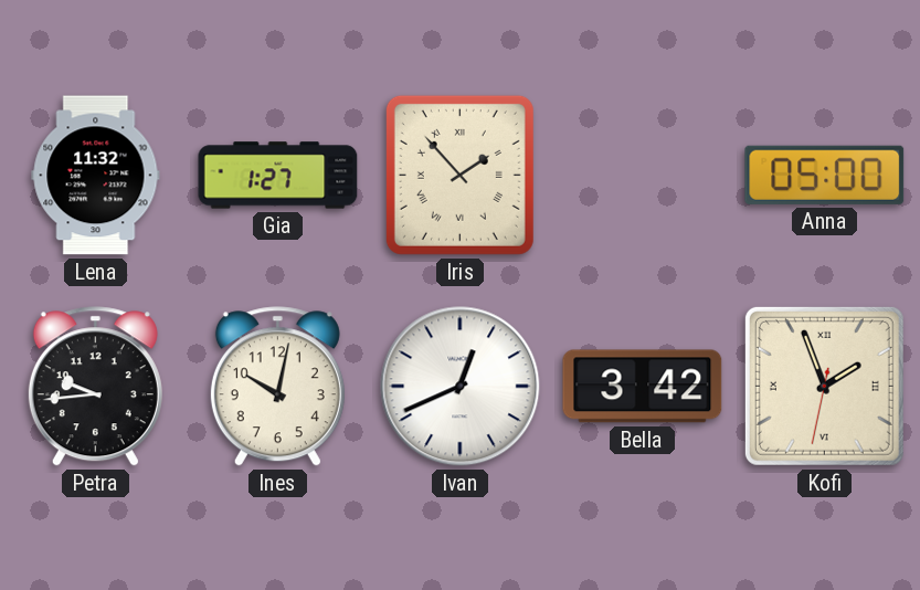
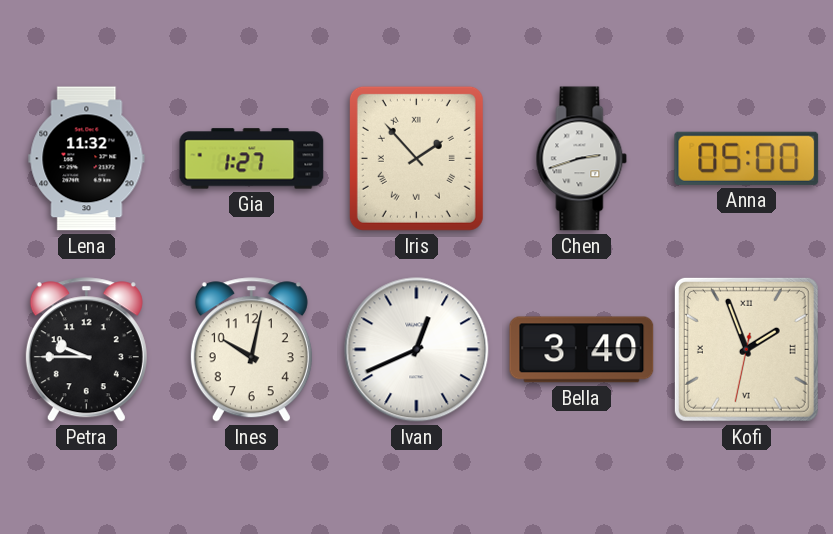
Chen: none -> 2:42 (582, 159)
Petra: 9:44 -> 9:45 (86, 350)
Bella: 3:42 -> 3:40 (582, 350)
